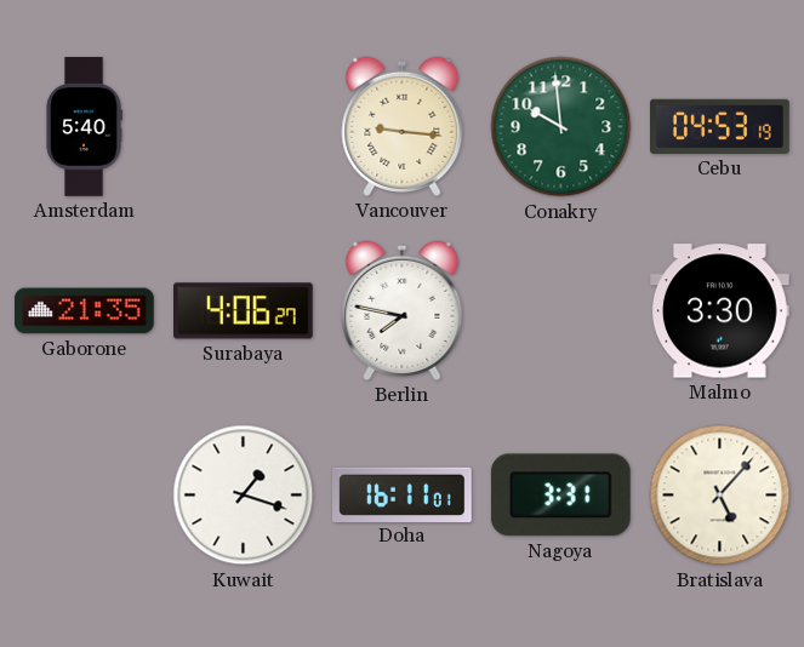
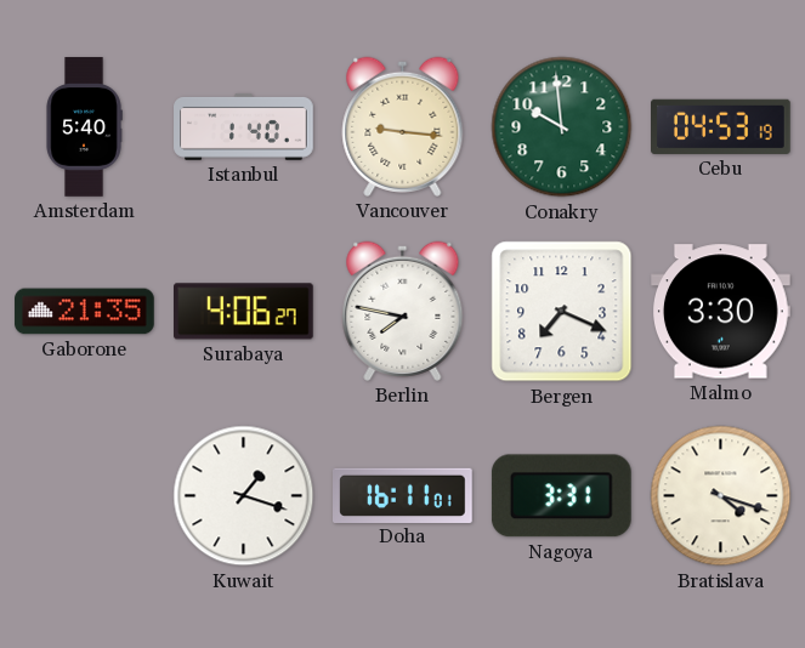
Istanbul: none -> 1:40 (244, 126)
Bergen: none -> 7:19 (562, 312)
Bratislava: 5:07 -> 4:18 (721, 496)
